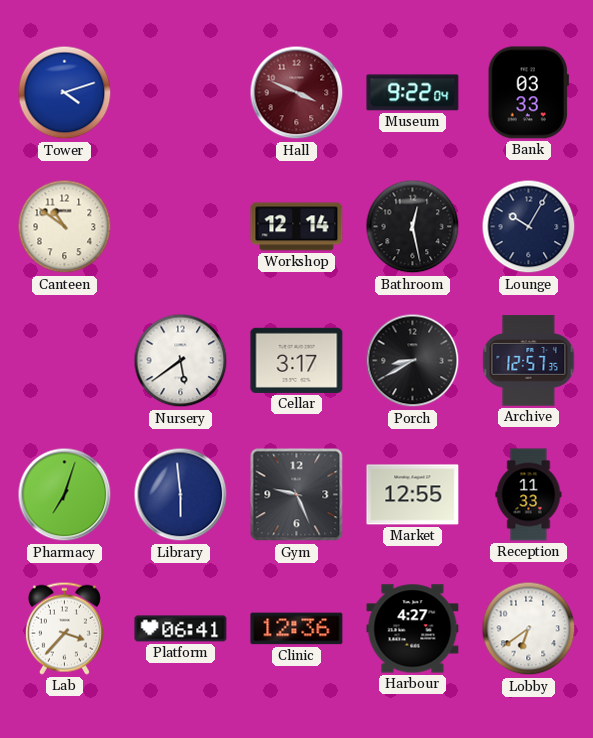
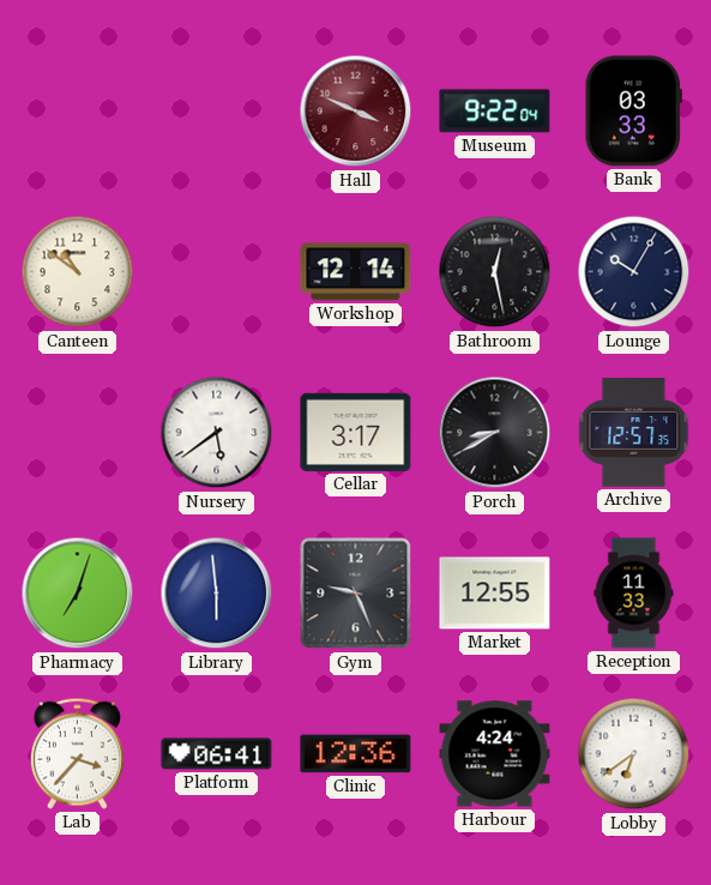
Tower: 4:12 -> none (65, 93)
Harbour: 4:27 -> 4:24 (495, 754)
